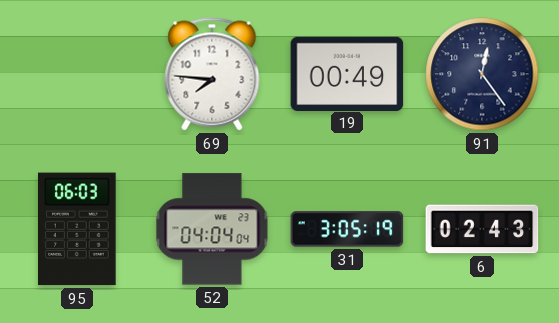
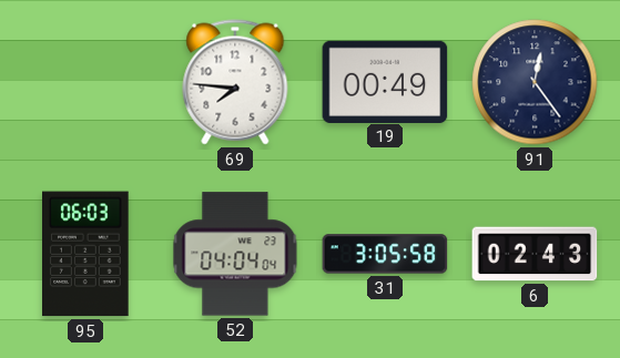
31: 3:05:19 -> 3:05:58 (385, 254)
